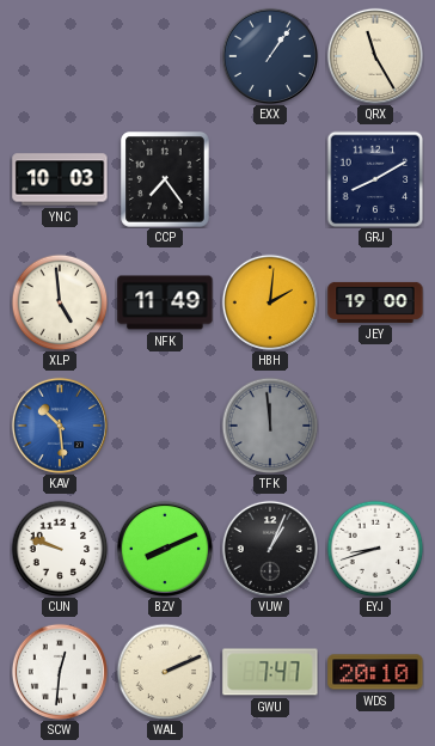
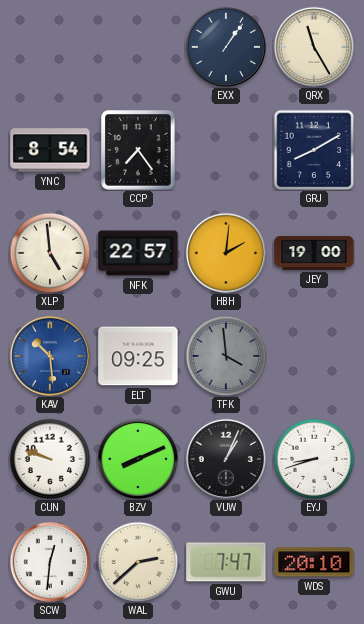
YNC: 10:03 -> 8:54 (50, 150)
NFK: 11:49 -> 22:57 (138, 253)
ELT: none -> 09:25 (138, 356)
TFK: 11:59 -> 3:59 (226, 356)
WAL: 2:11 -> 2:38 (138, 562)
